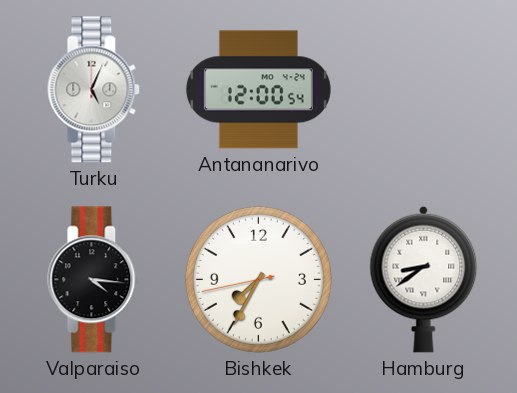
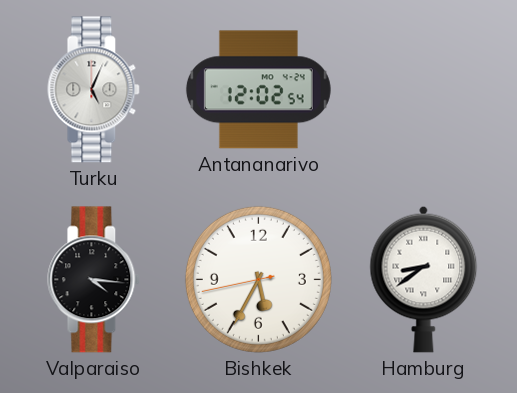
Antananarivo: 12:00 -> 12:02 (258, 90)
Bishkek: 7:34 -> 5:34 (258, 279)
